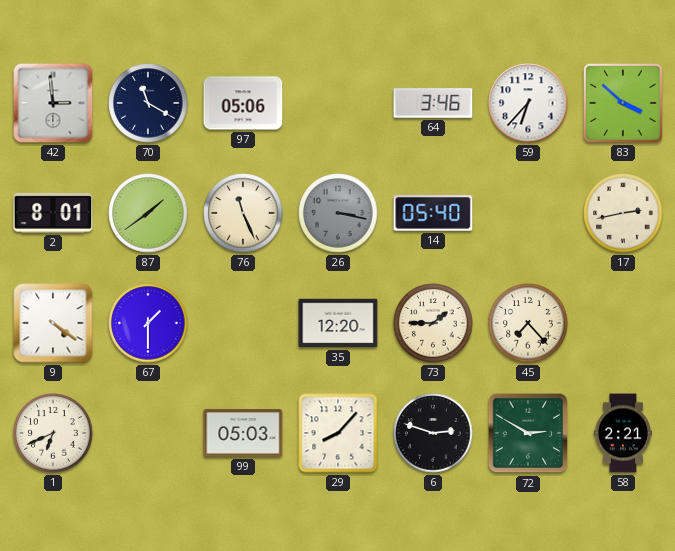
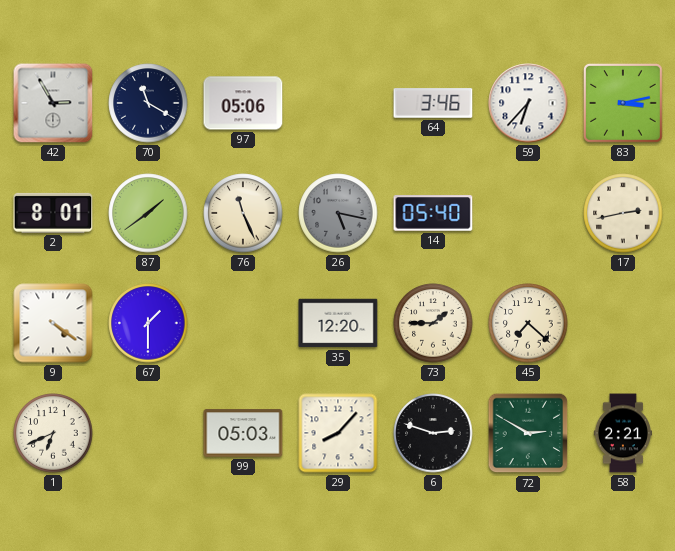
42: 2:59 -> 2:55 (53, 103)
83: 3:52 -> 3:13 (623, 103)
26: 3:17 -> 5:17 (338, 213)
45: 7:23 -> 7:22 (528, 323)
